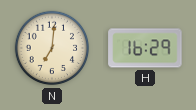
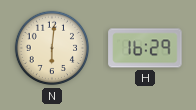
N: 7:01 -> 6:01 (52, 48)
